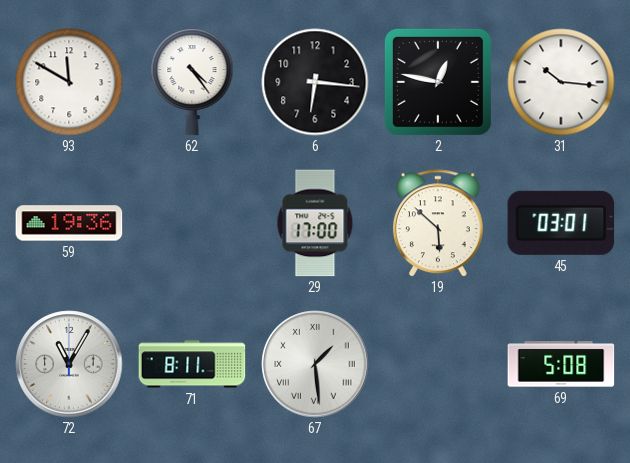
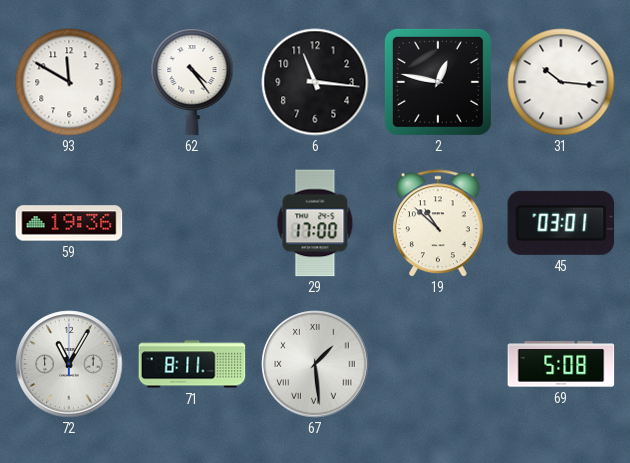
6: 6:16 -> 11:16 (315, 82)
19: 5:52 -> 10:52 (438, 223)
